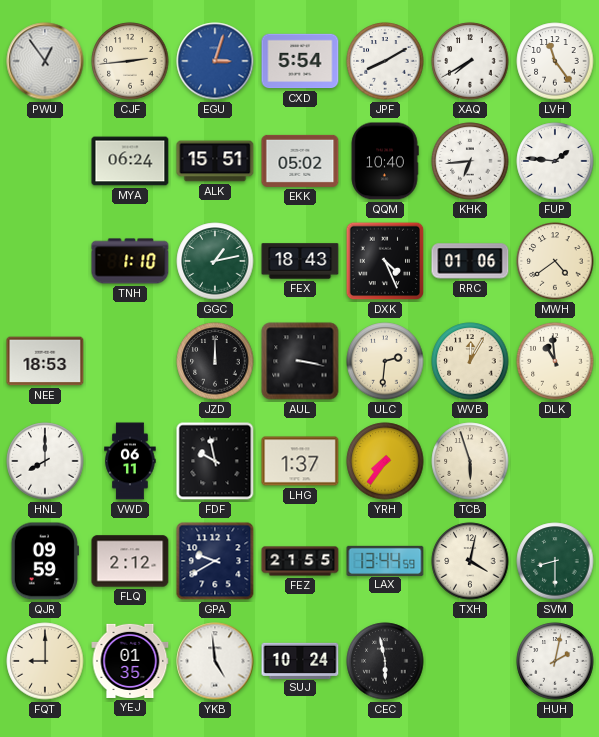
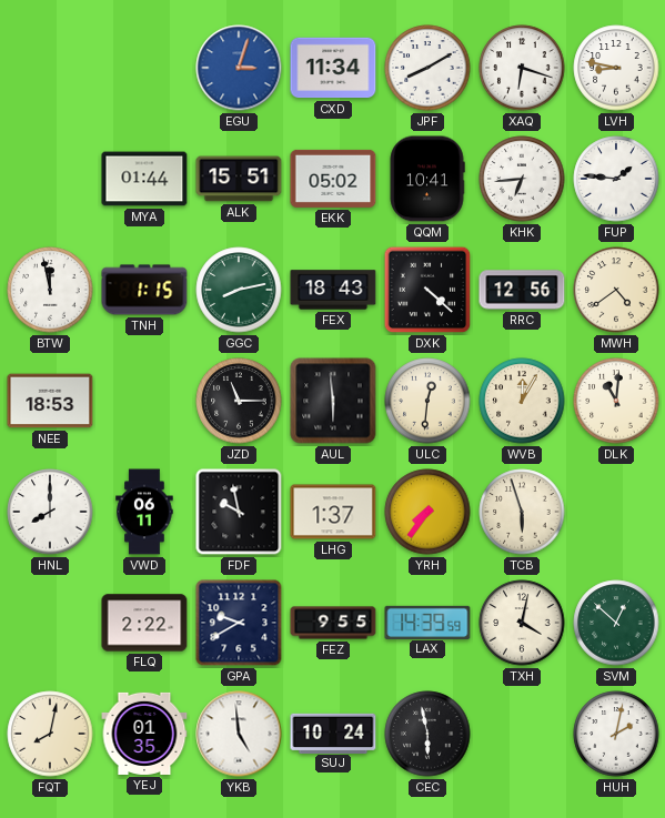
PWU: 12:54 -> none (45, 61)
CJF: 2:44 -> none (130, 61)
CXD: 5:54 -> 11:34 (333, 68)
XAQ: 7:40 -> 6:18 (522, 68)
LVH: 11:24 -> 8:47 (616, 68)
MYA: 06:24 -> 01:44 (144, 179)
QQM: 10:40 -> 10:41 (427, 179)
BTW: none -> 11:58 (50, 290)
TNH: 1:10 -> 1:15 (144, 290)
GGC: 1:13 -> 8:13 (239, 290)
DXK: 4:26 -> 4:22 (427, 290)
RRC: 01:06 -> 12:56 (522, 290)
JZD: 12:00 -> 11:15 (239, 401)
AUL: 3:17 -> 5:59 (333, 401)
ULC: 2:31 -> 12:31 (427, 401)
DLK: 10:59 -> 11:01 (616, 401)
QJR: 09:59 -> none (45, 561)
FLQ: 2:12 -> 2:22 (144, 623)
FEZ: 21:55 -> 9:55 (333, 623)
LAX: 13:44 -> 14:39 (427, 622)
SVM: 8:30 -> 12:52 (616, 623)
FQT: 9:00 -> 8:02 (50, 734)
